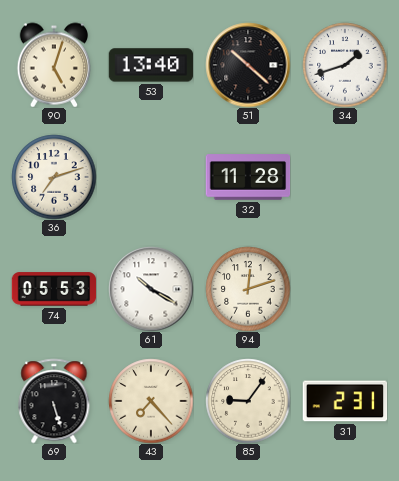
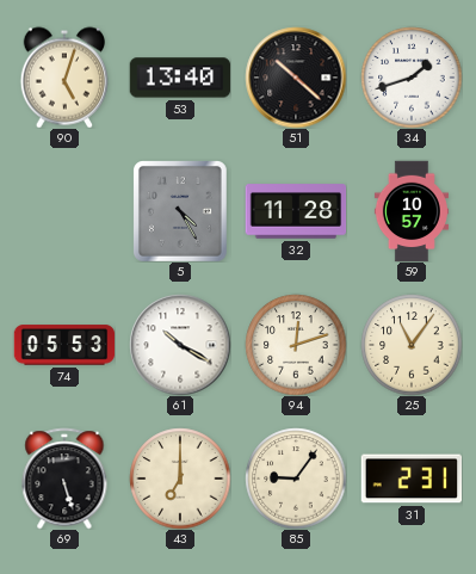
36: 7:12 -> none (54, 177)
5: none -> 4:25 (181, 211)
59: none -> 10:57 (412, 211)
25: none -> 11:06 (412, 345)
43: 7:23 -> 7:00 (180, 479)
